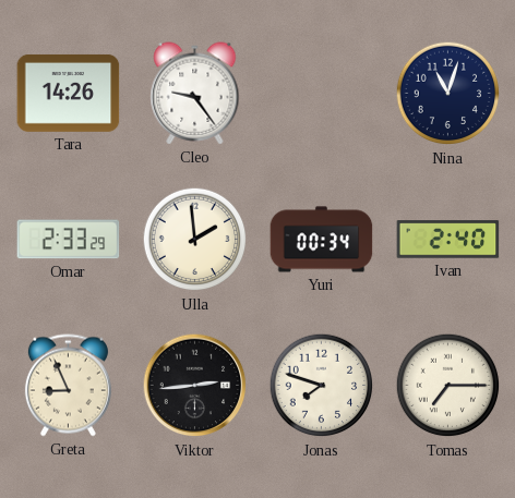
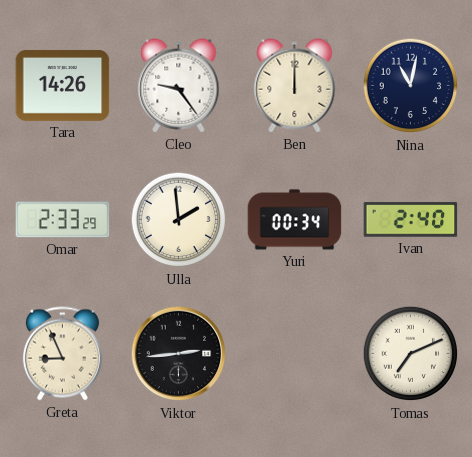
Ben: none -> 12:00 (295, 86)
Nina: 11:03 -> 11:02 (411, 86)
Jonas: 7:48 -> none (322, 386)
Tomas: 7:15 -> 7:11 (411, 354)
